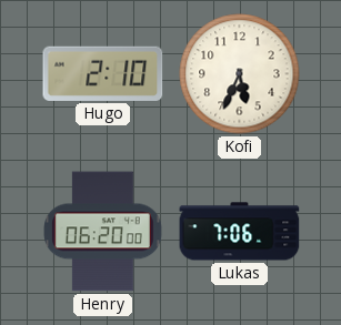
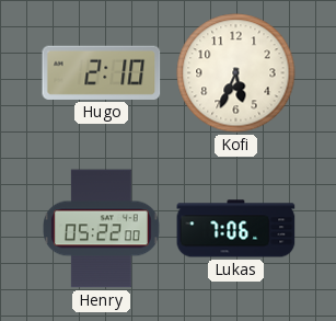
Henry: 06:20 -> 05:22 (102, 229)
